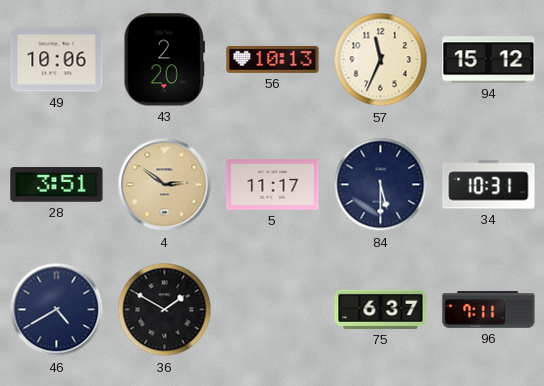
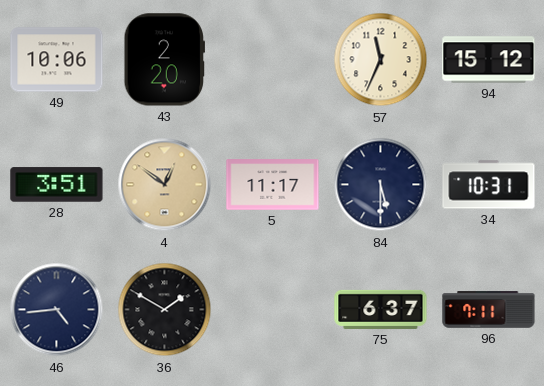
56: 10:13 -> none (273, 59)
4: 2:51 -> 12:51 (165, 185)
46: 4:40 -> 4:44 (57, 310)
